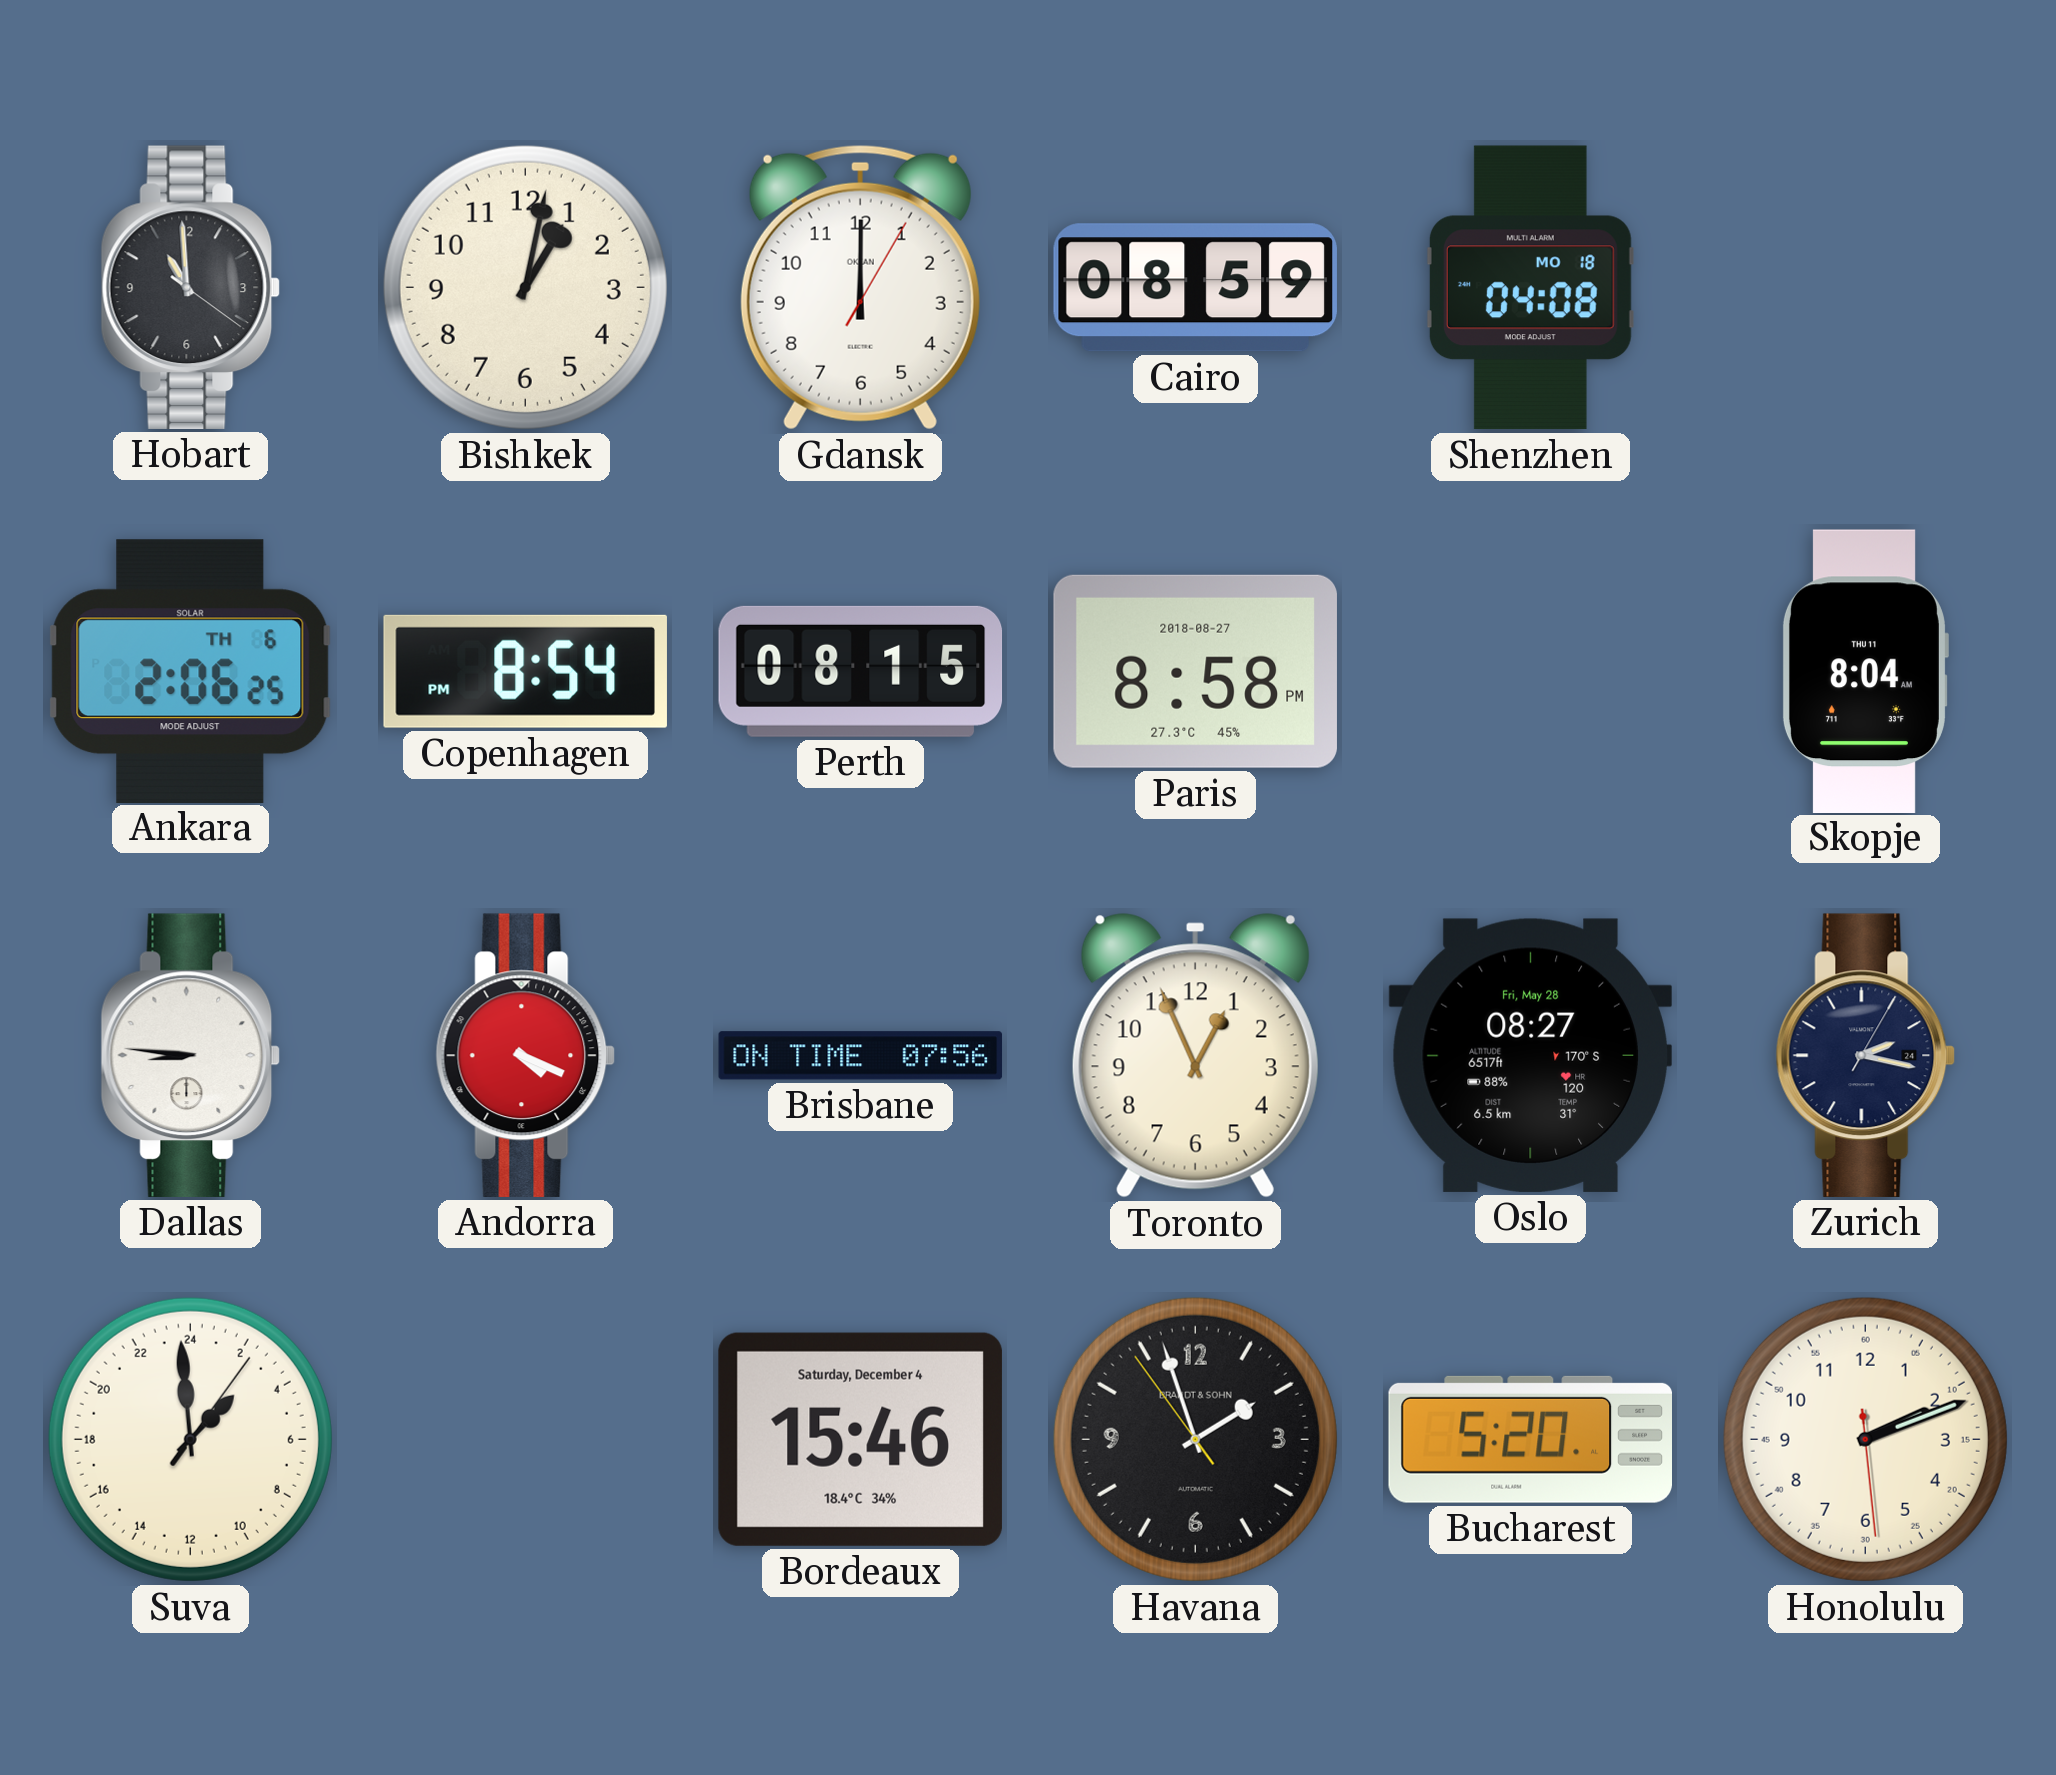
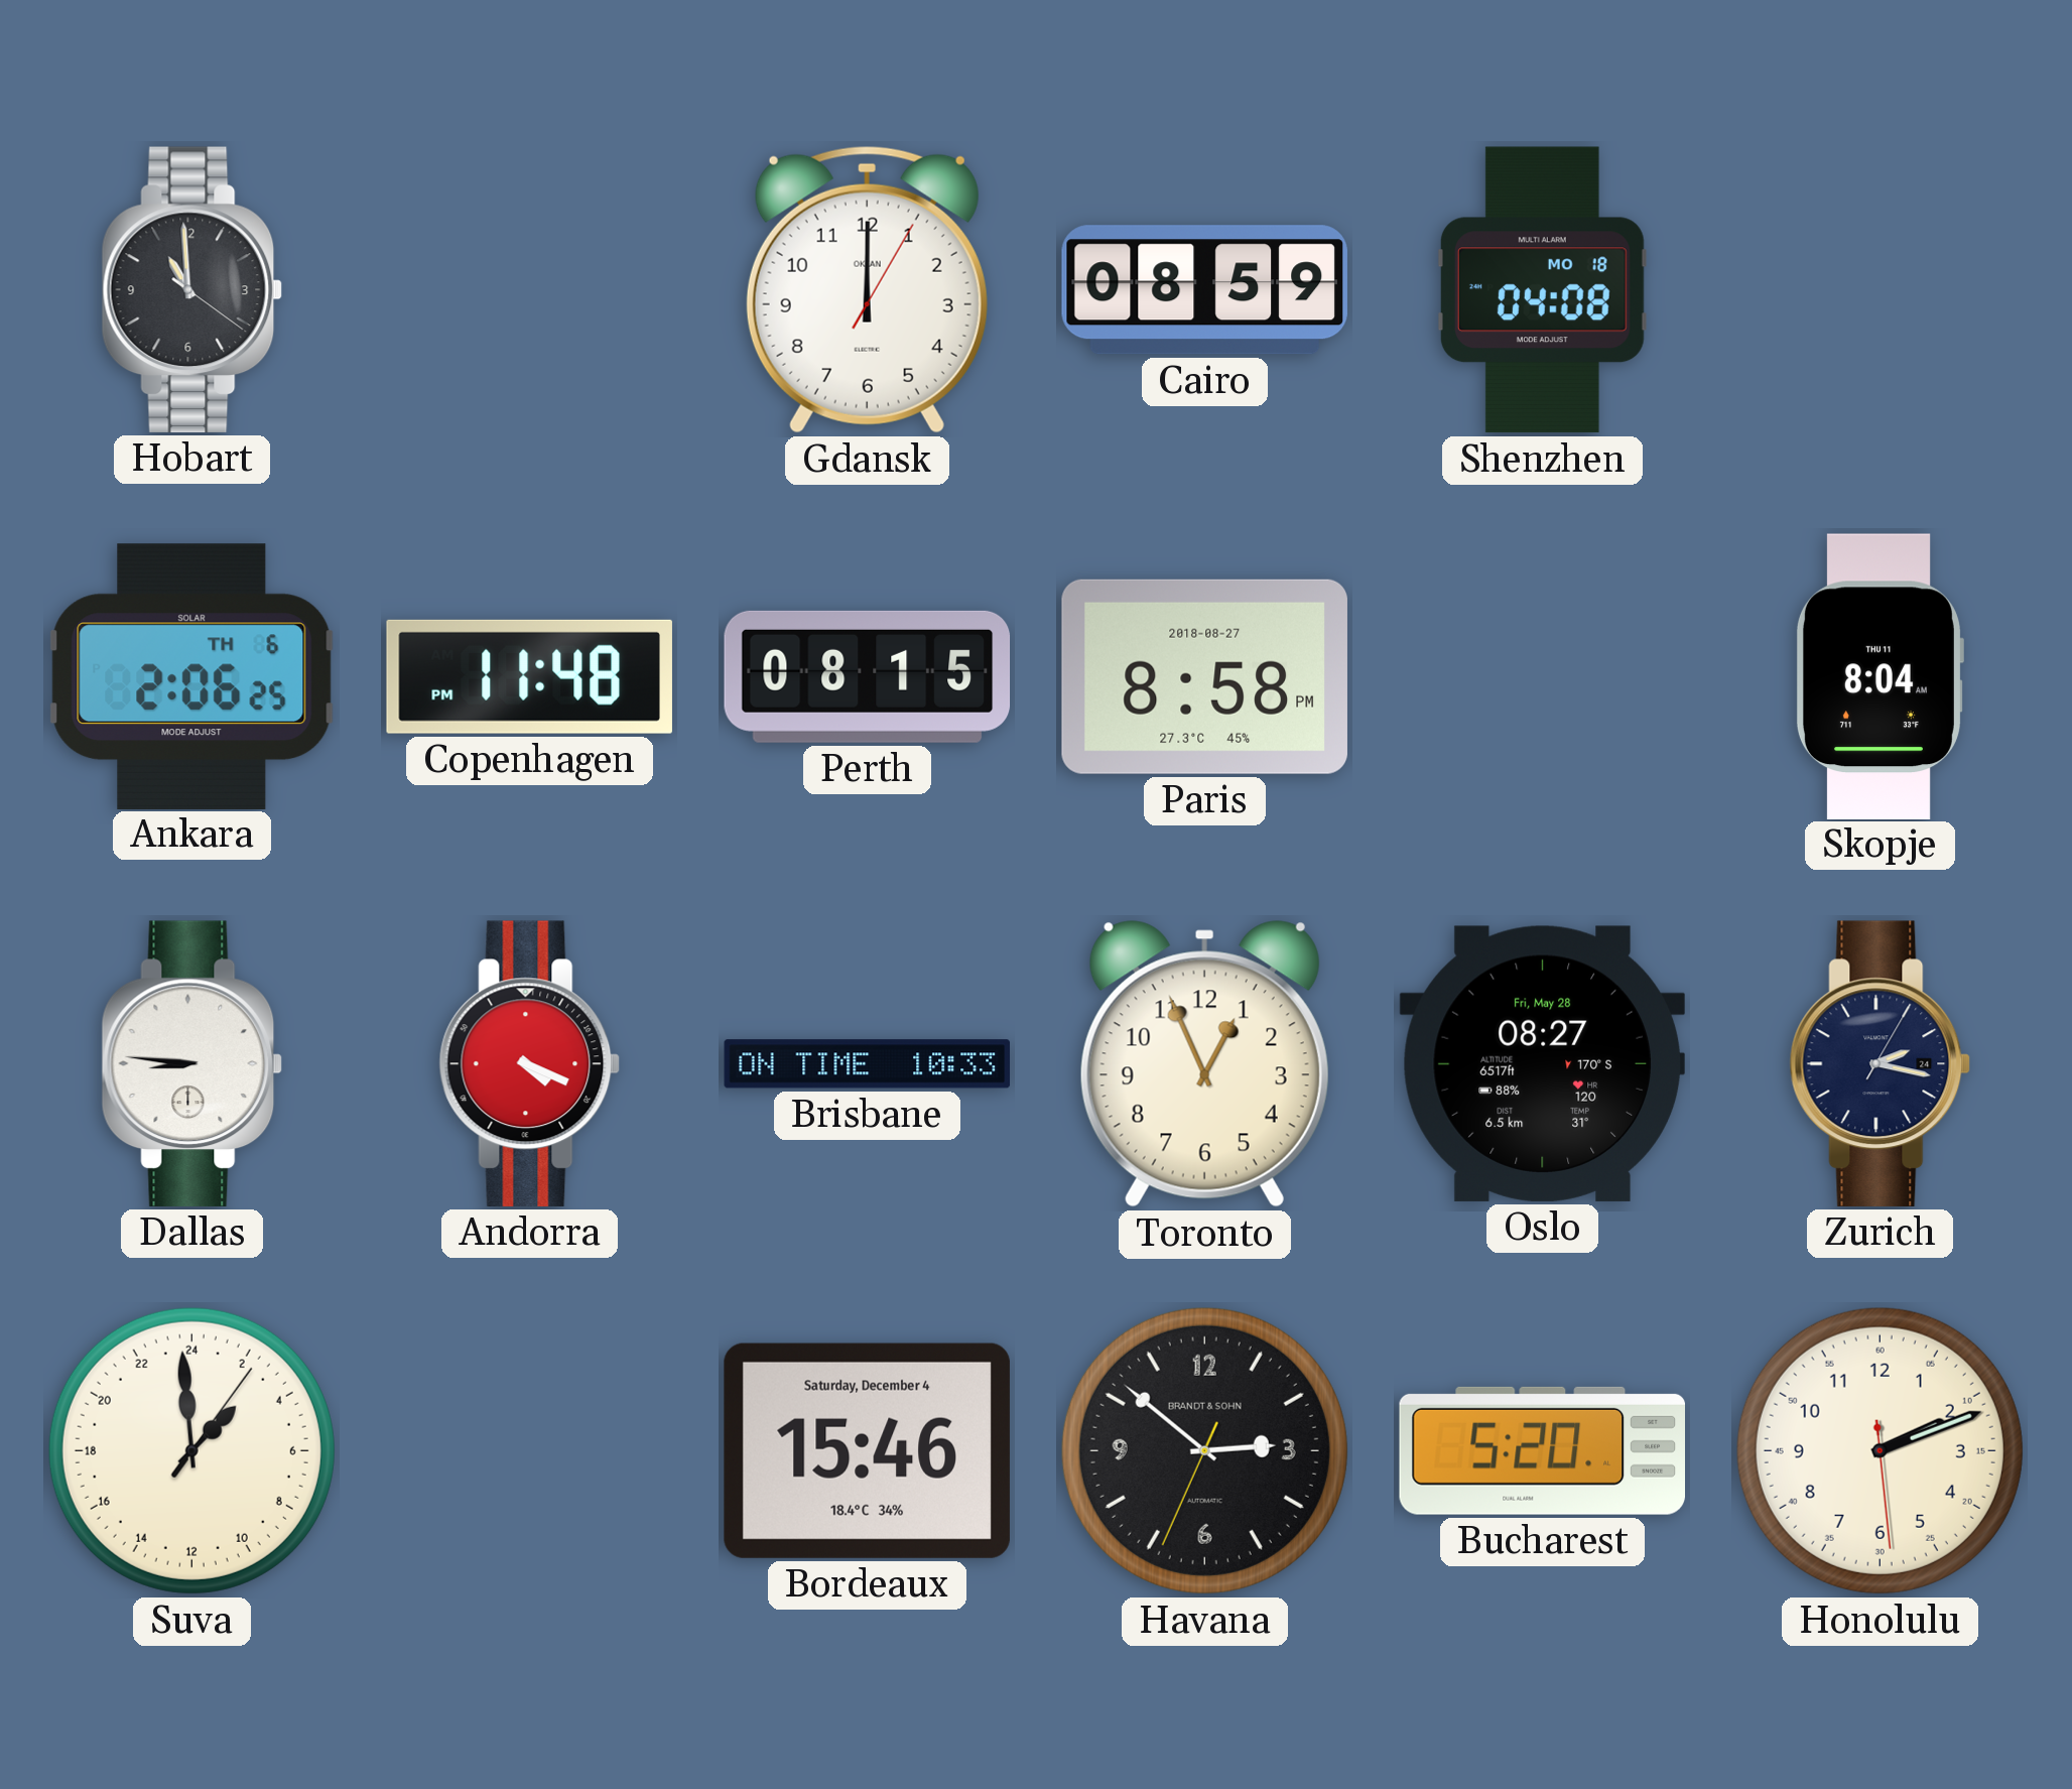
Bishkek: 1:02 -> none (525, 287)
Copenhagen: 8:54 -> 11:48 (529, 676)
Brisbane: 07:56 -> 10:33 (868, 1064)
Havana: 1:56 -> 2:51 (1204, 1450)
